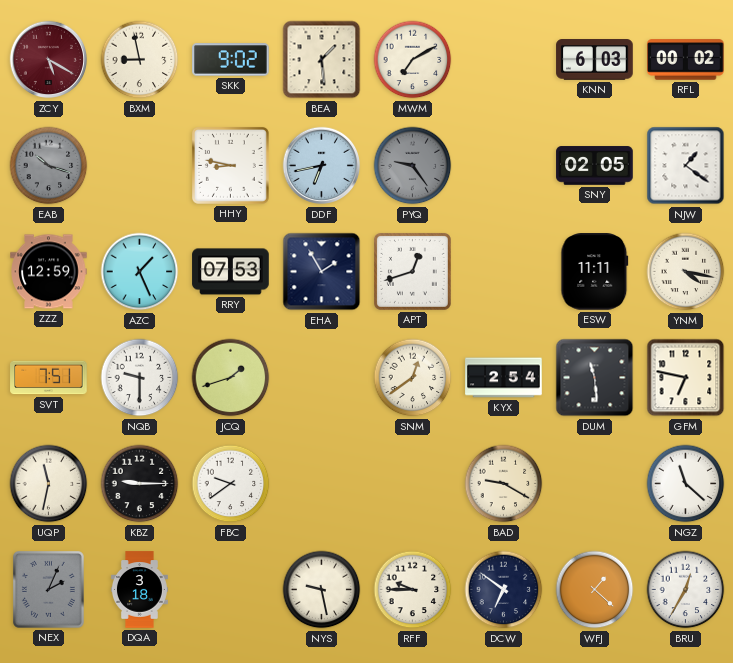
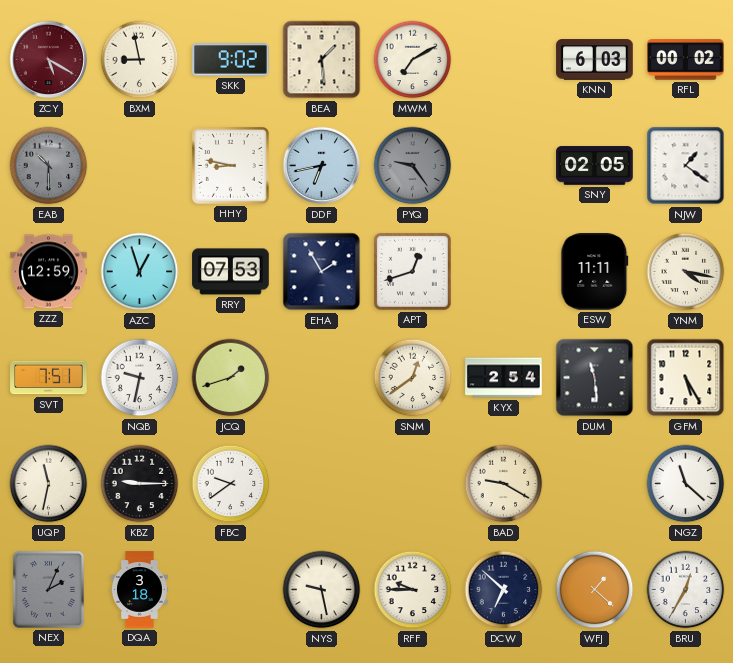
EAB: 10:18 -> 10:30 (49, 166)
AZC: 1:26 -> 12:57 (140, 272)
NQB: 9:30 -> 9:32 (140, 378)
GFM: 6:47 -> 5:25 (686, 378)
DCW: 6:51 -> 6:52 (504, 590)
